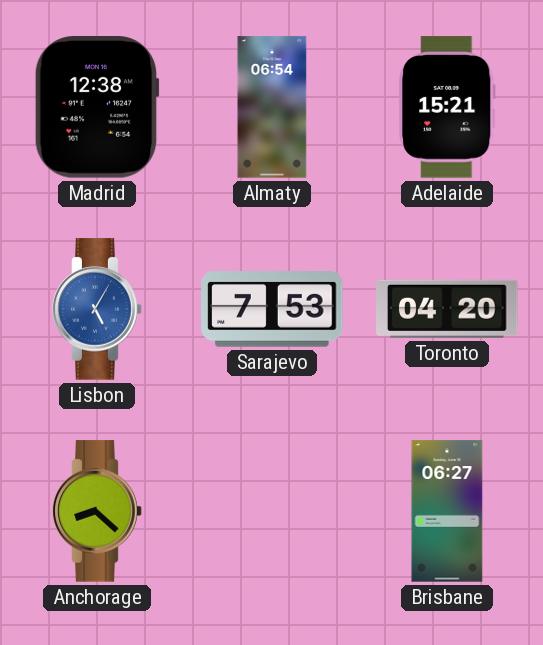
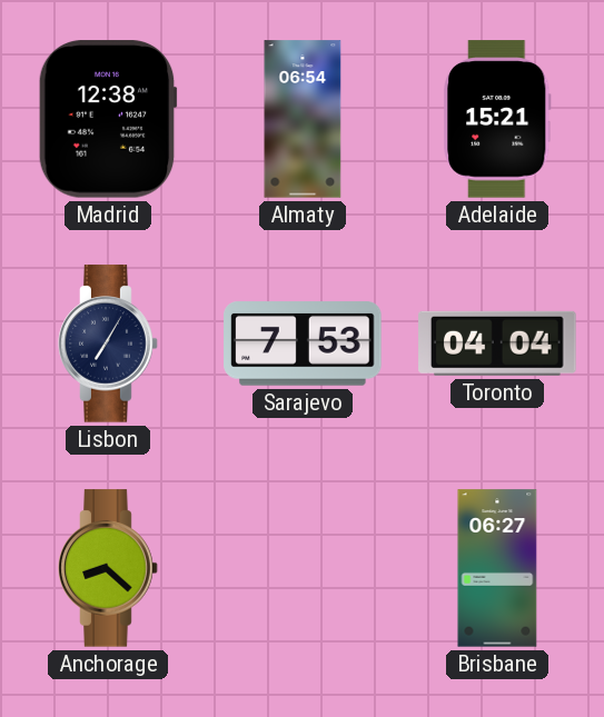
Lisbon: 5:05 -> 7:05 (108, 343)
Lisbon dial: blue -> navy (108, 343)
Toronto: 04:20 -> 04:04 (497, 343)
